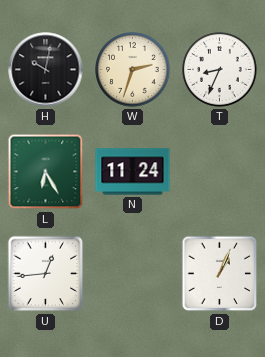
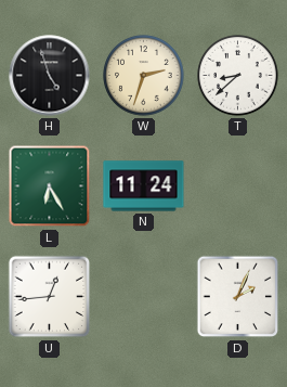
H: 10:02 -> 4:57 (50, 76)
T: 8:34 -> 8:38 (238, 76)
D: 1:04 -> 2:04 (238, 297)
